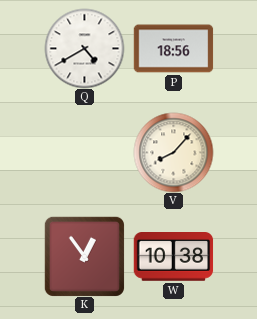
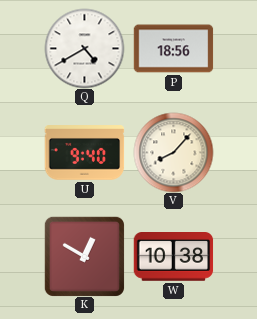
U: none -> 9:40 (84, 153)
K: 12:54 -> 12:50 (84, 256)
